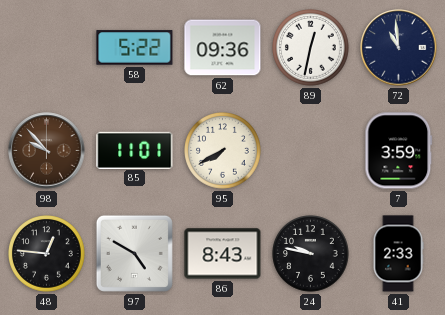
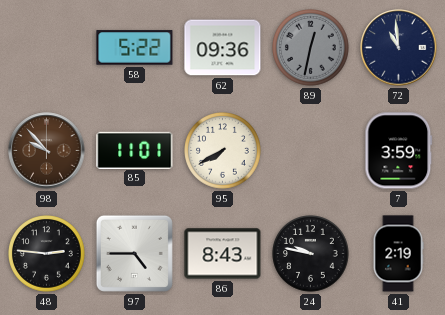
89 dial: white -> grey (311, 48)
48: 12:46 -> 2:46 (47, 254)
97: 4:50 -> 4:45 (134, 253)
41: 2:33 -> 2:19 (398, 254)
